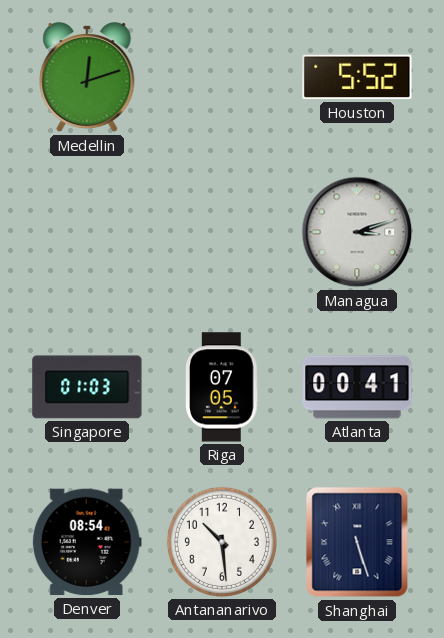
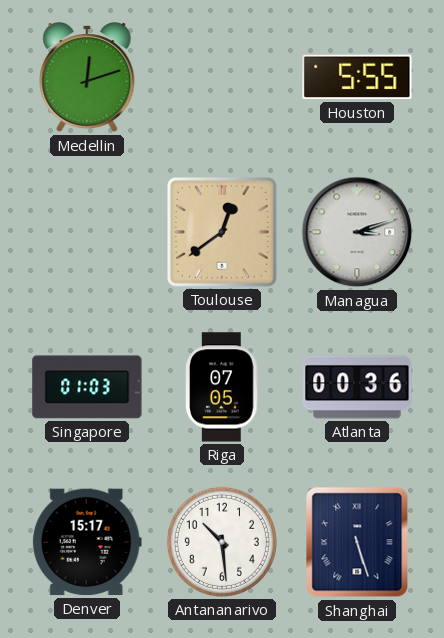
Houston: 5:52 -> 5:55 (357, 77)
Toulouse: none -> 12:39 (223, 233)
Atlanta: 00:41 -> 00:36 (357, 387)
Denver: 08:54 -> 15:17 (87, 542)
